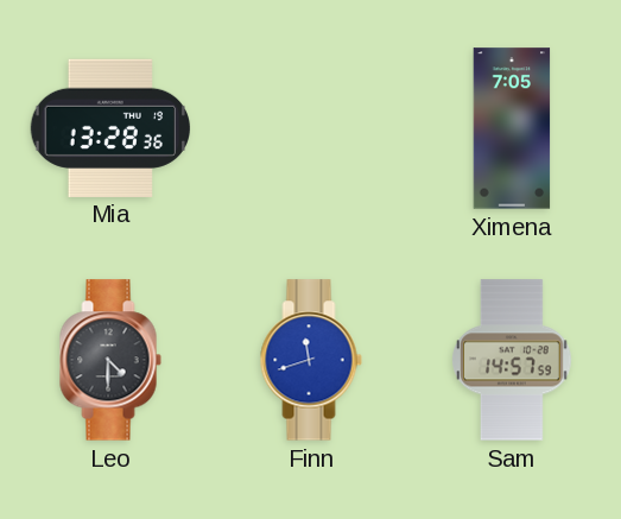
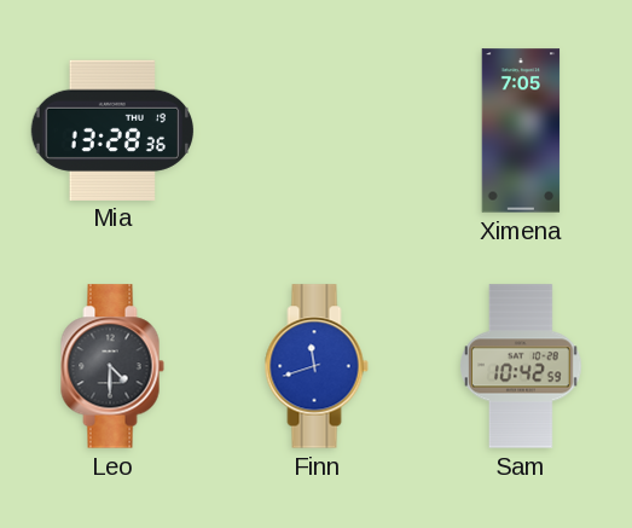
Sam: 14:57 -> 10:42 (521, 366)
